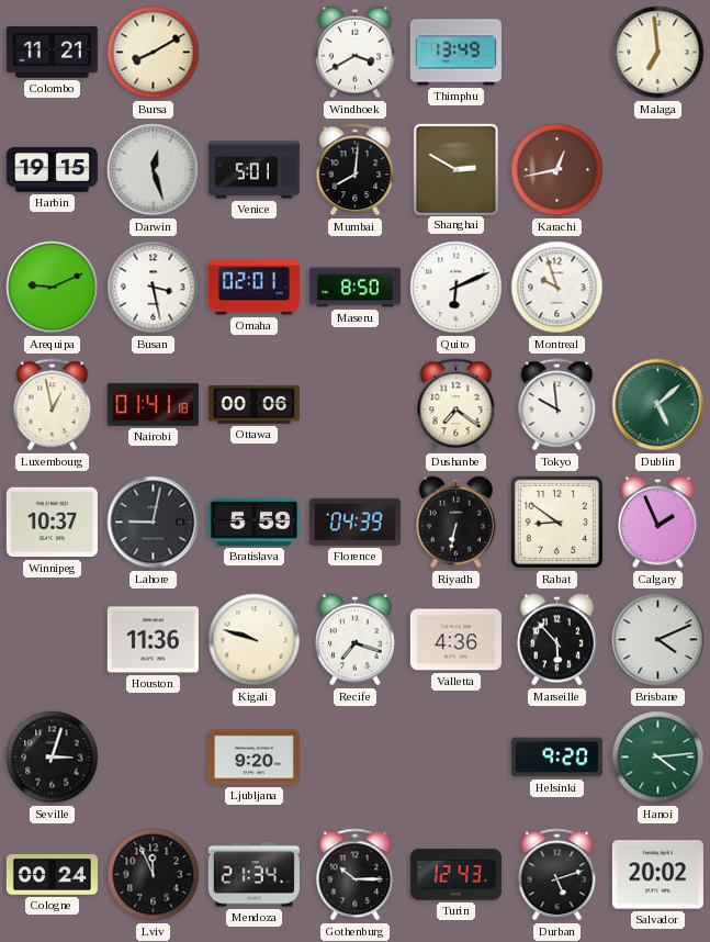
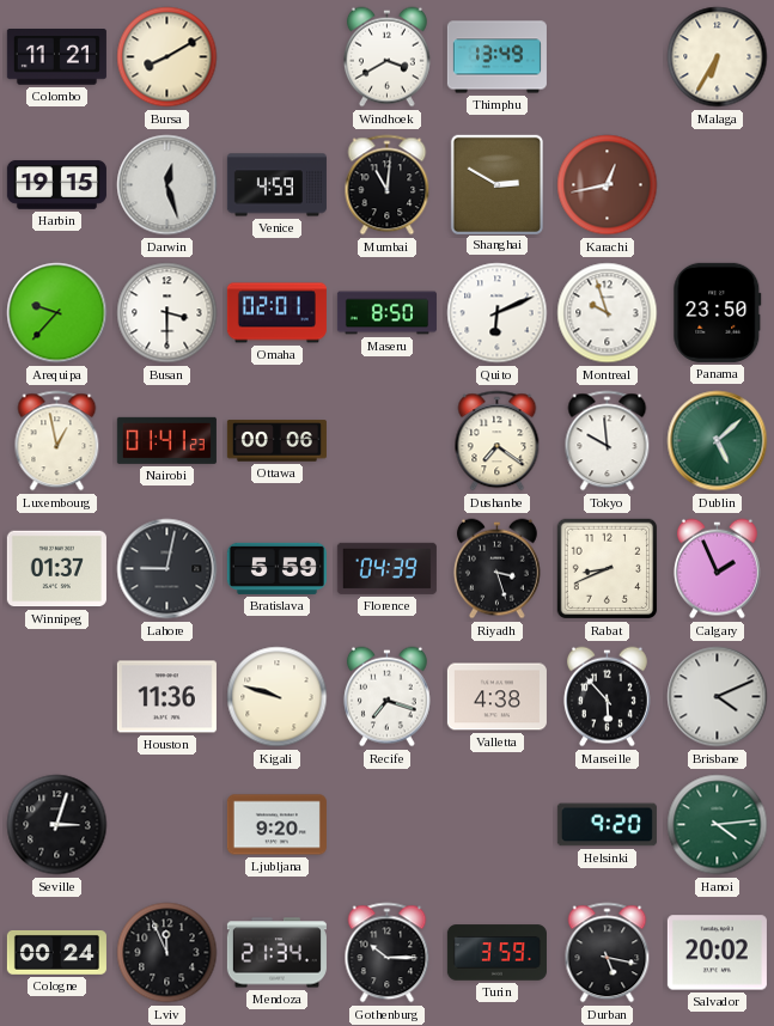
Malaga: 6:59 -> 6:35 (718, 57)
Venice: 5:01 -> 4:59 (276, 185)
Mumbai: 8:01 -> 11:01 (388, 185)
Arequipa: 9:11 -> 9:37 (57, 313)
Busan: 3:28 -> 3:30 (167, 313)
Panama: none -> 23:50 (718, 312)
Nairobi: 01:41:18 -> 01:41:23 (166, 440)
Winnipeg: 10:37 -> 01:37 (56, 569)
Riyadh: 6:32 -> 3:27 (496, 569)
Rabat: 8:51 -> 8:41 (608, 569)
Valletta: 4:36 -> 4:38 (496, 697)
Turin: 12:43 -> 3:59 (496, 953)
Durban: 5:12 -> 5:17 (608, 953)
